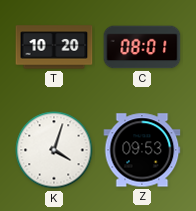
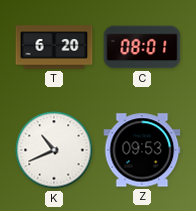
T: 10:20 -> 6:20 (54, 47)
K: 4:03 -> 10:41 (54, 150)
